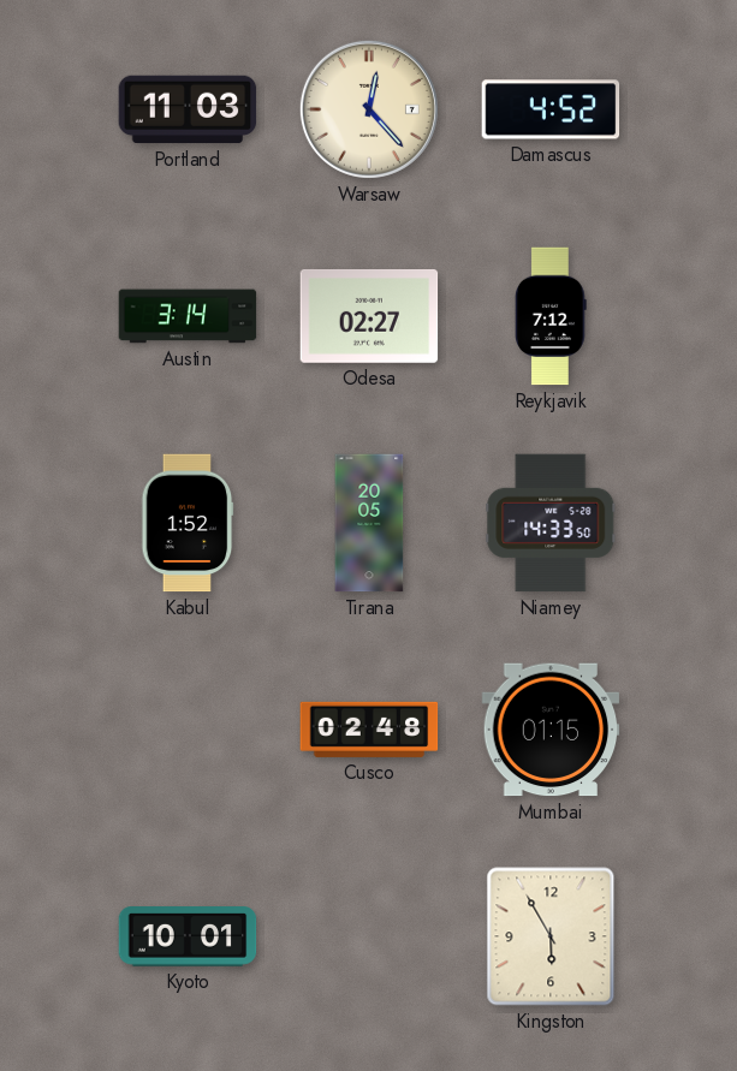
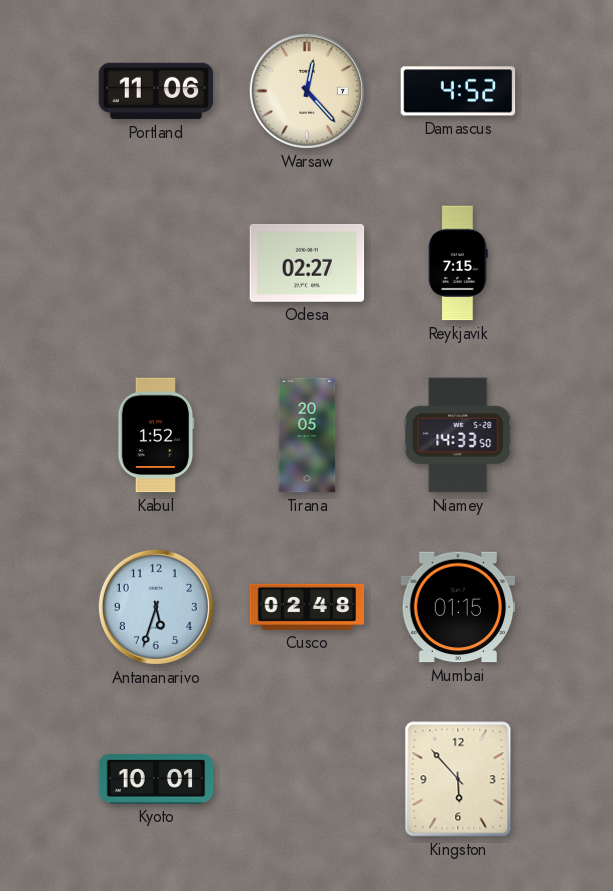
Portland: 11:03 -> 11:06 (156, 91)
Austin: 3:14 -> none (188, 316)
Reykjavik: 7:12 -> 7:15 (458, 263)
Antananarivo: none -> 5:33 (156, 607)
Kingston: 5:55 -> 5:53 (458, 779)
